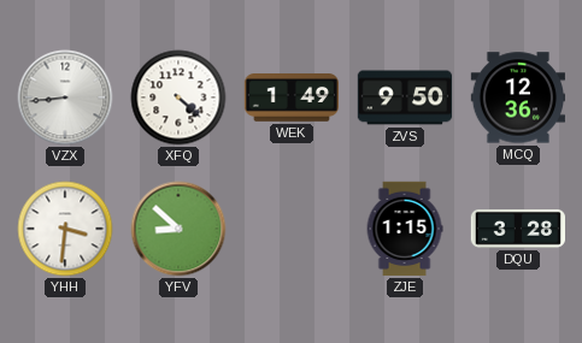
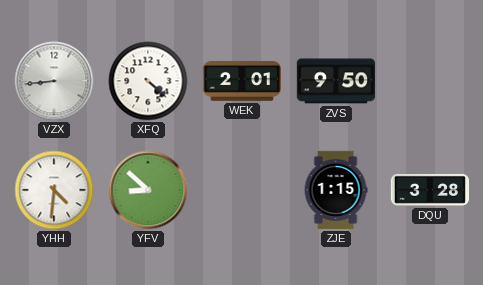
WEK: 1:49 -> 2:01 (241, 82)
MCQ: 12:36 -> none (518, 97)
YHH: 3:31 -> 4:31 (54, 190)
